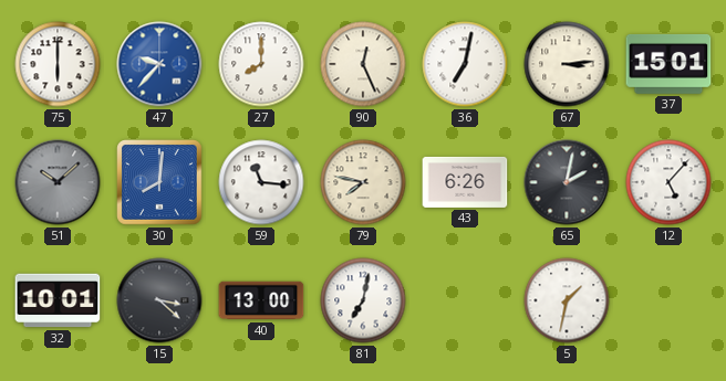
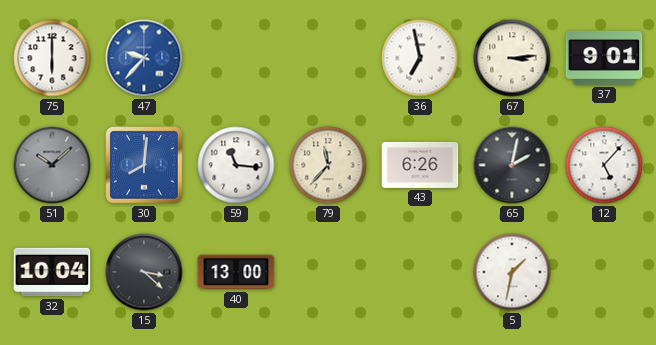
27: 8:00 -> none (261, 64)
90: 12:26 -> none (363, 64)
36: 7:02 -> 6:58 (420, 58)
37: 15:01 -> 9:01 (604, 58)
79: 7:47 -> 11:37 (328, 165)
32: 10:01 -> 10:04 (52, 272)
81: 7:02 -> none (363, 300)
